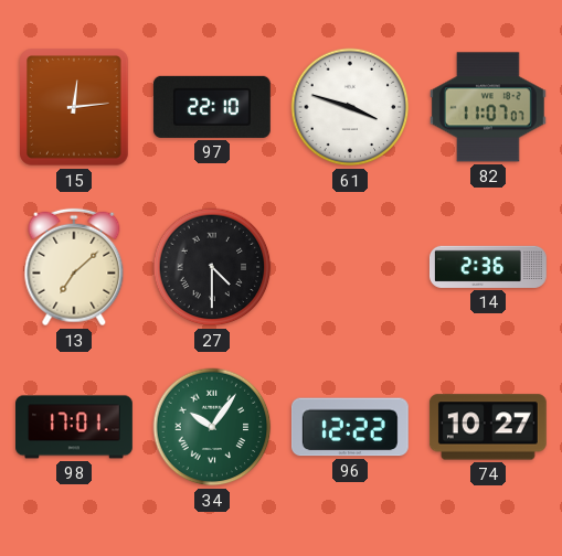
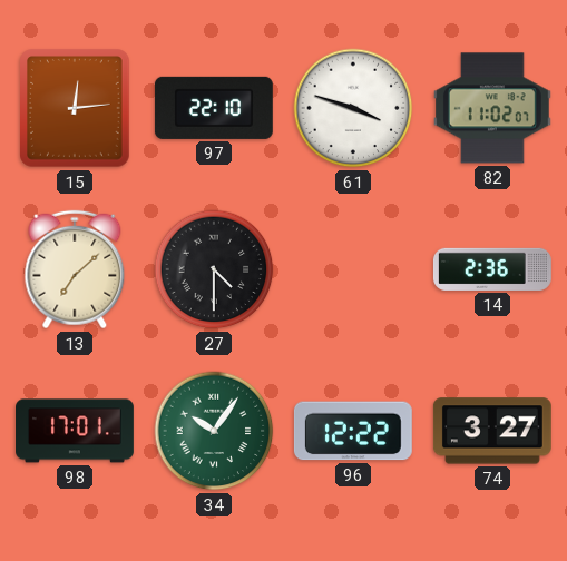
82: 11:07 -> 11:02 (492, 108)
74: 10:27 -> 3:27 (492, 431)
